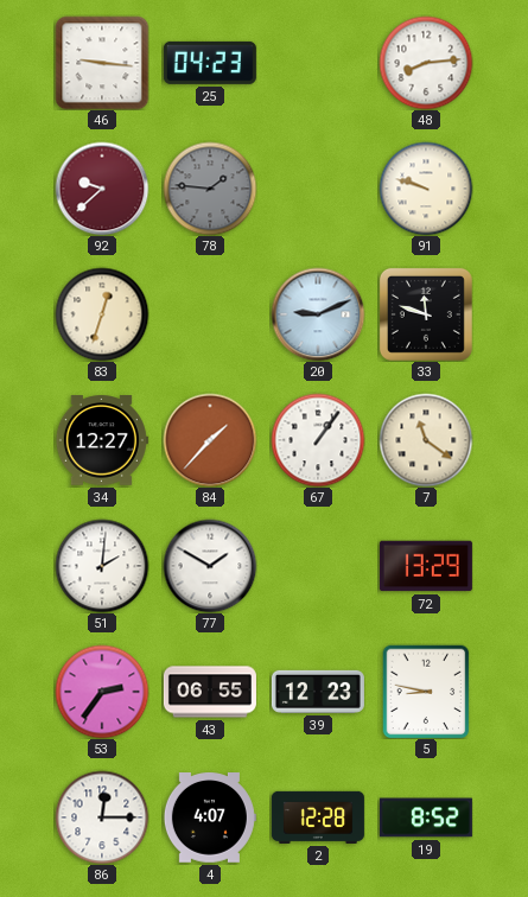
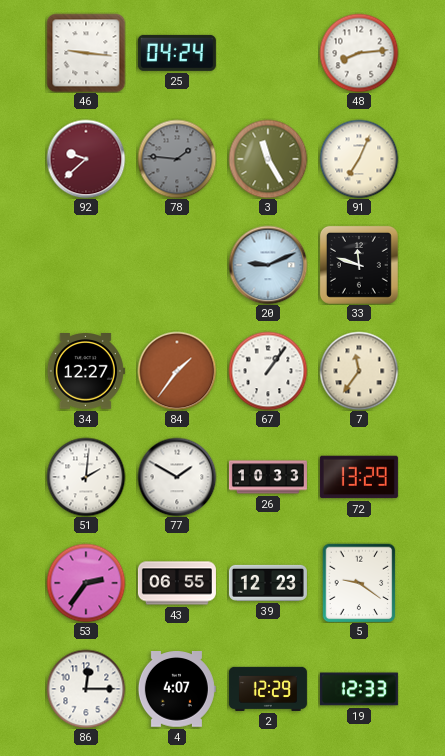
25: 04:23 -> 04:24 (177, 53)
3: none -> 11:25 (268, 159)
91: 9:48 -> 7:04 (359, 159)
83: 12:33 -> none (102, 314)
84: 1:37 -> 1:36 (177, 371)
7: 11:21 -> 11:36 (359, 371)
26: none -> 10:33 (268, 477)
5: 8:47 -> 9:21 (359, 583)
2: 12:28 -> 12:29 (268, 689)
19: 8:52 -> 12:33 (359, 689)
